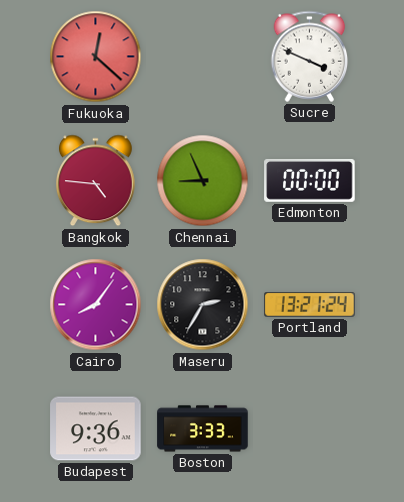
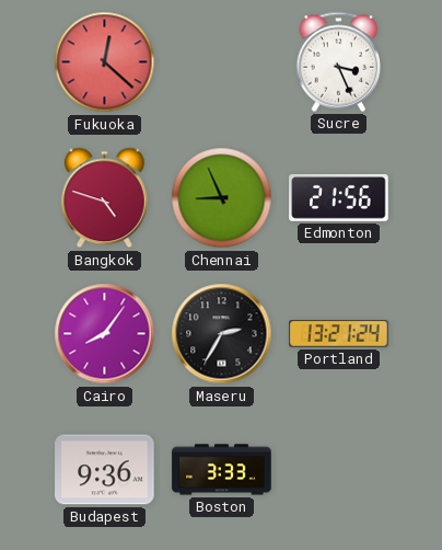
Sucre: 3:49 -> 3:26 (339, 61)
Bangkok: 4:46 -> 4:48 (105, 198)
Edmonton: 00:00 -> 21:56 (339, 197)
